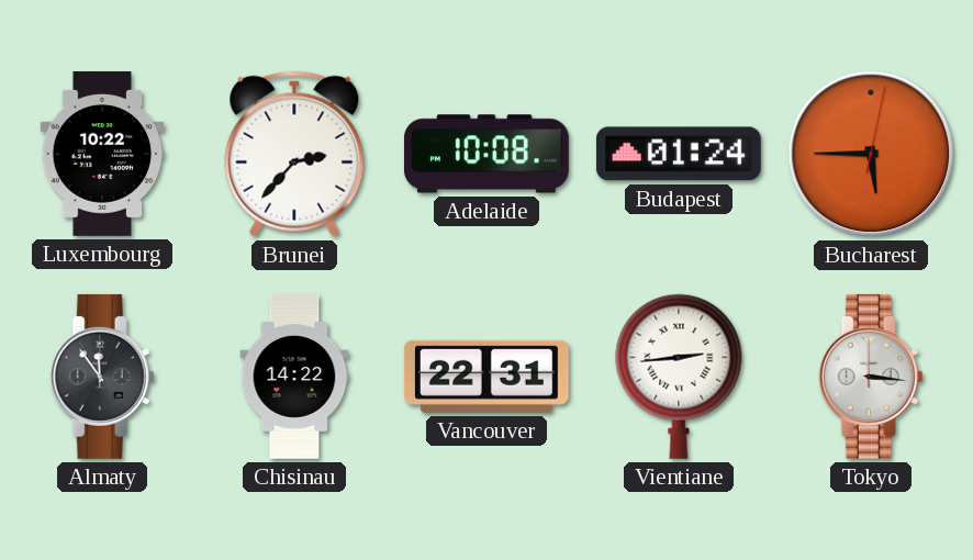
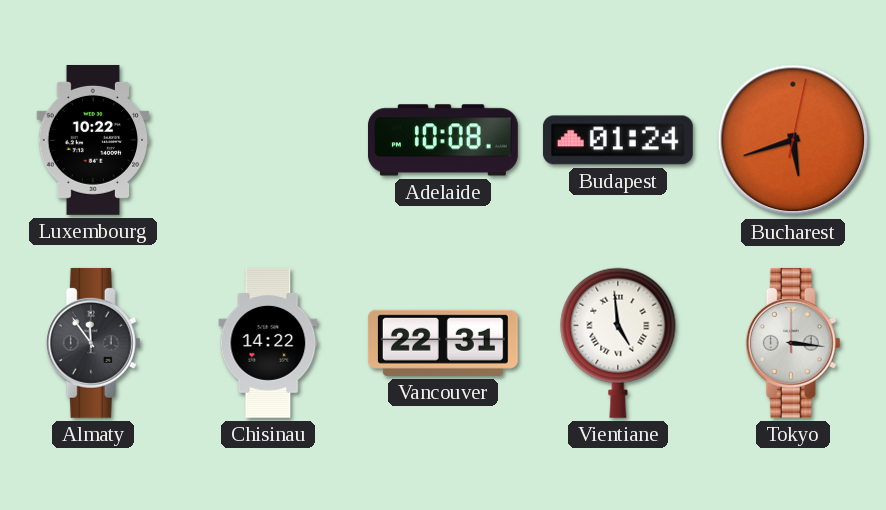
Brunei: 2:37 -> none (294, 154)
Bucharest: 5:45 -> 5:42 (793, 140)
Vientiane: 2:44 -> 4:59 (618, 343)
